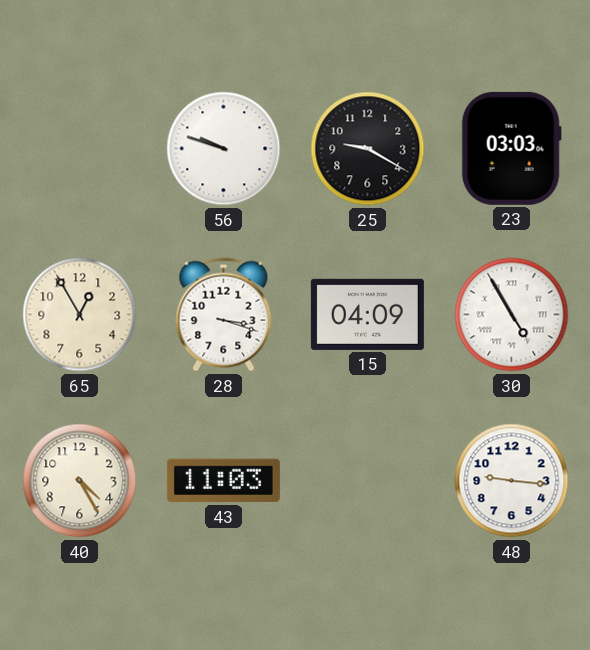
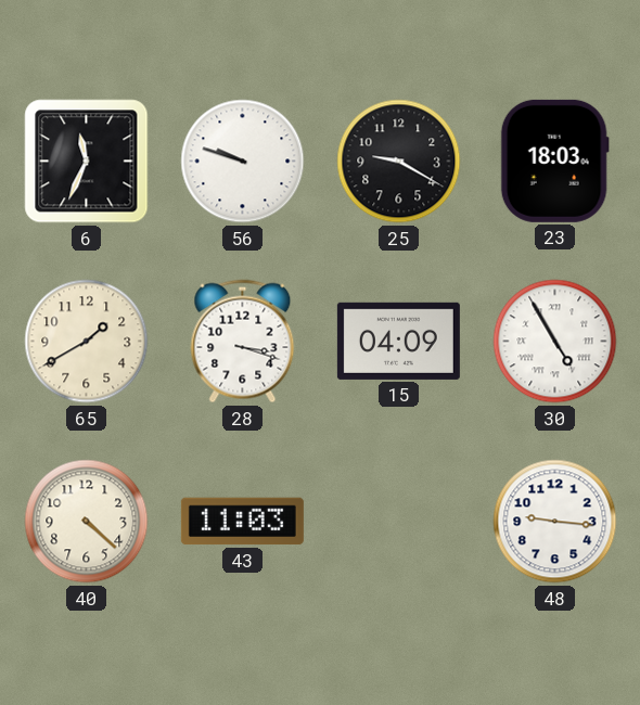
6: none -> 11:34 (87, 162)
23: 03:03 -> 18:03 (554, 161)
65: 12:55 -> 1:40 (87, 342)
40: 4:25 -> 4:22 (87, 522)
